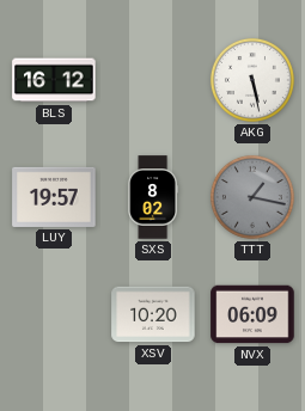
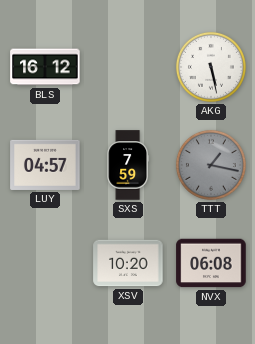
LUY: 19:57 -> 04:57 (45, 165)
SXS: 8:02 -> 7:59 (128, 165)
NVX: 06:09 -> 06:08 (211, 263)
